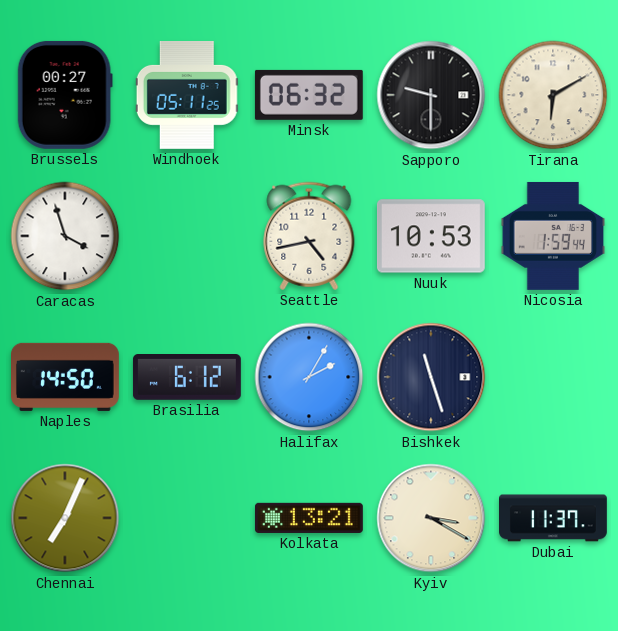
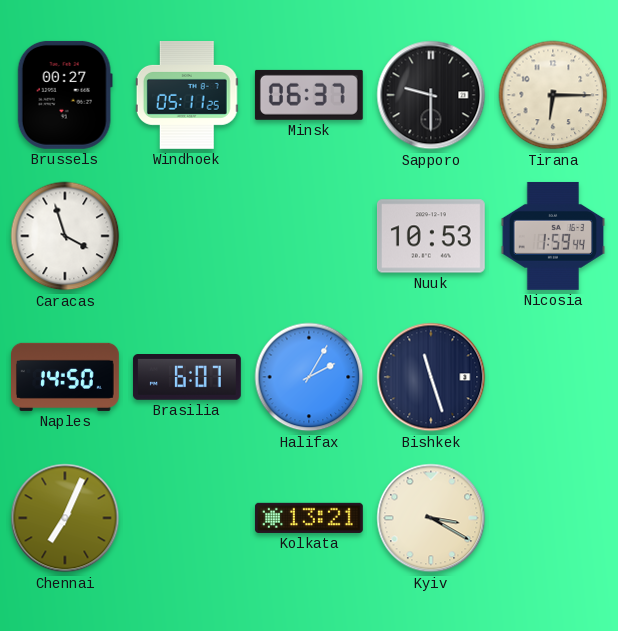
Minsk: 06:32 -> 06:37 (309, 95)
Tirana: 6:10 -> 6:15 (553, 95)
Seattle: 4:43 -> none (309, 236)
Brasilia: 6:12 -> 6:07 (187, 378)
Dubai: 11:37 -> none (554, 518)
